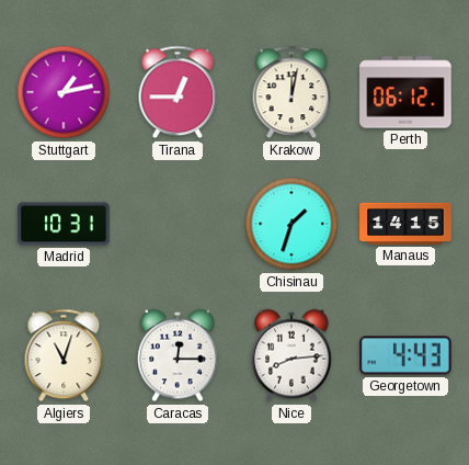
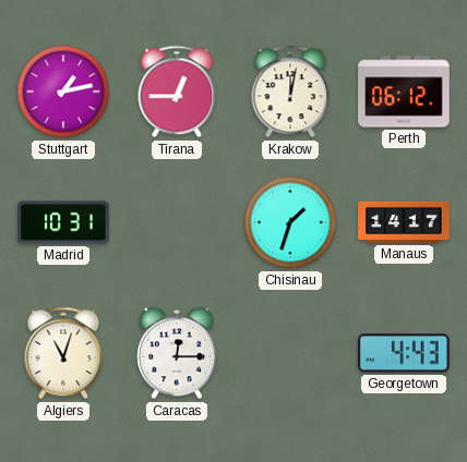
Manaus: 14:15 -> 14:17 (404, 222)
Nice: 8:14 -> none (291, 355)
